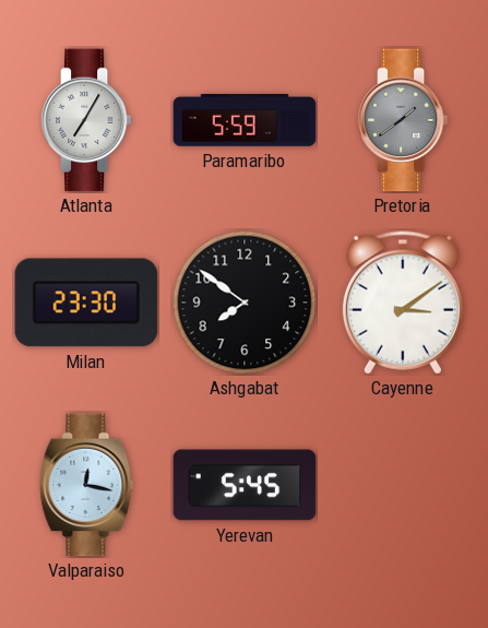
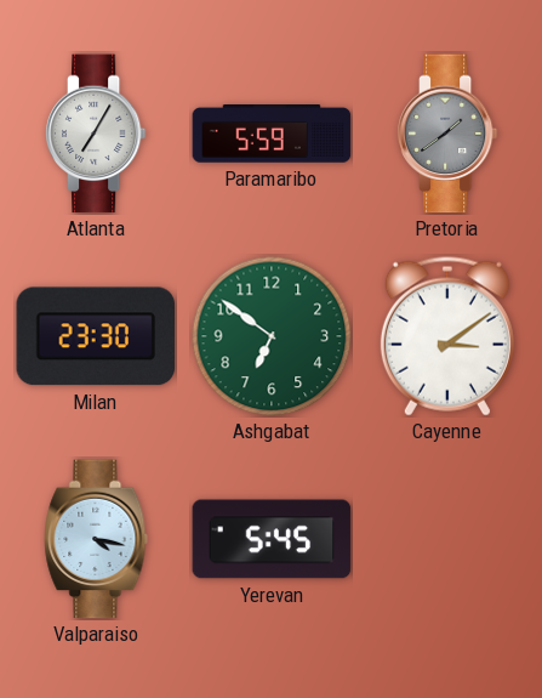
Ashgabat: 7:51 -> 6:51 (272, 336)
Ashgabat dial: black -> green (272, 336)
Valparaiso: 12:17 -> 4:17 (96, 539)
